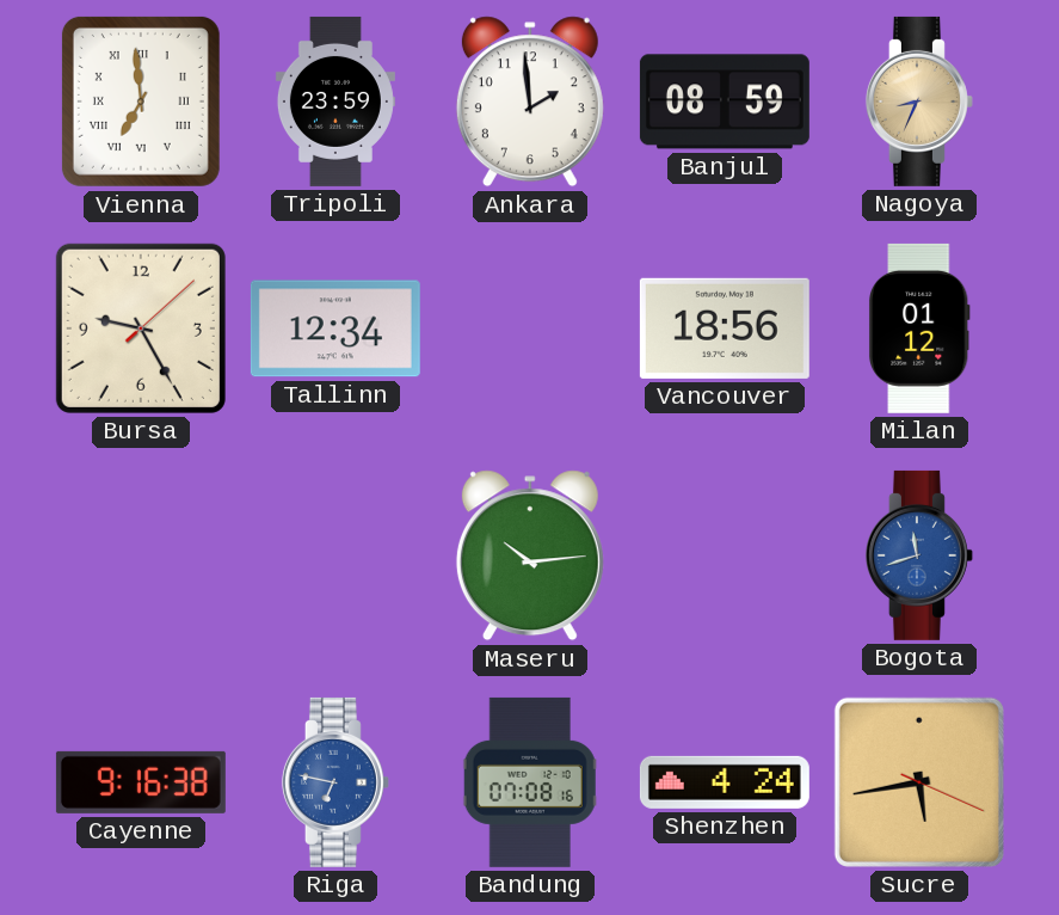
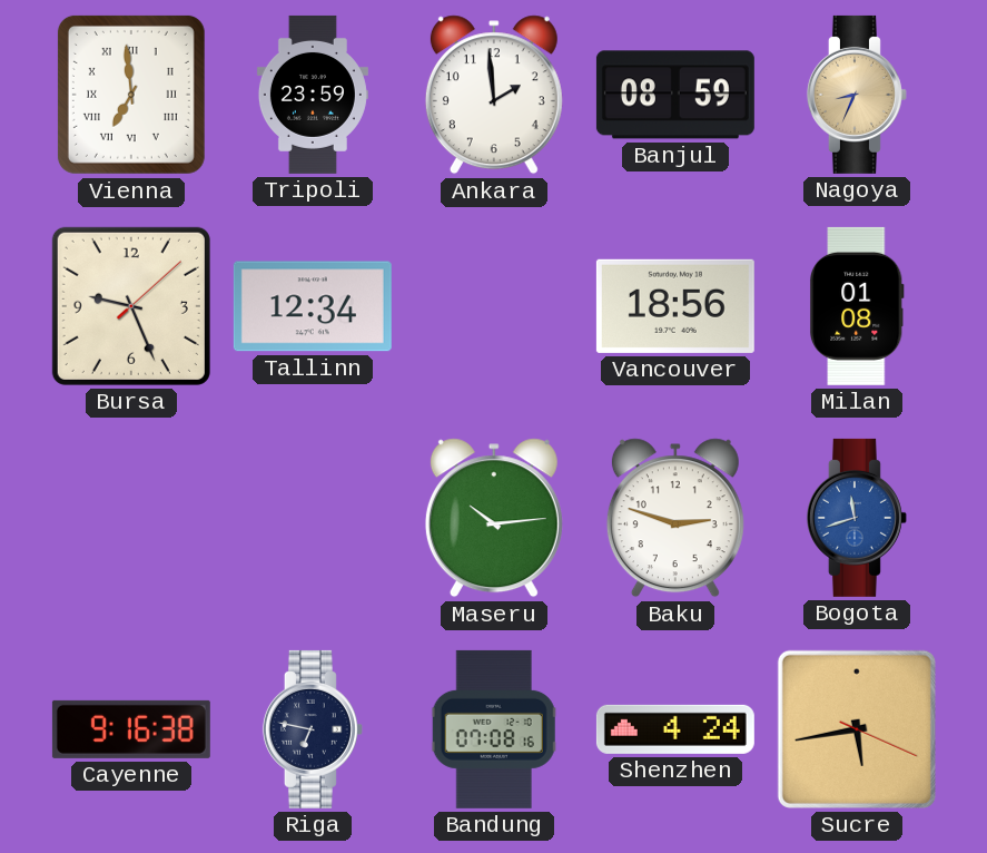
Bursa: 9:25 -> 9:26 (131, 306)
Milan: 01:12 -> 01:08 (857, 306)
Baku: none -> 2:48 (675, 518)
Riga dial: blue -> navy (313, 729)
